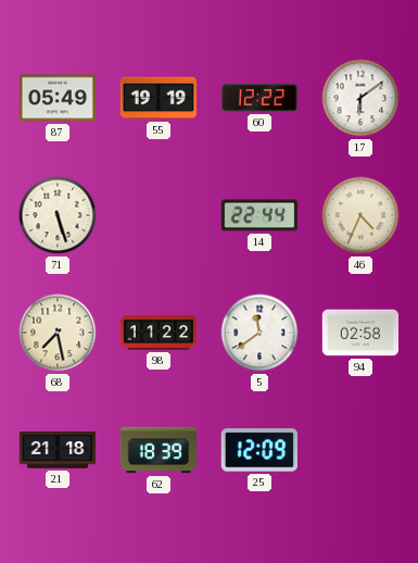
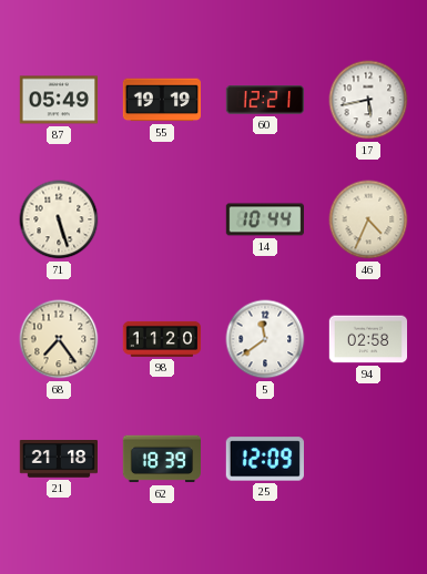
60: 12:22 -> 12:21 (265, 100)
17: 6:09 -> 5:43 (368, 100)
14: 22:44 -> 10:44 (265, 219)
68: 7:28 -> 7:24 (59, 339)
98: 11:22 -> 11:20 (162, 339)
